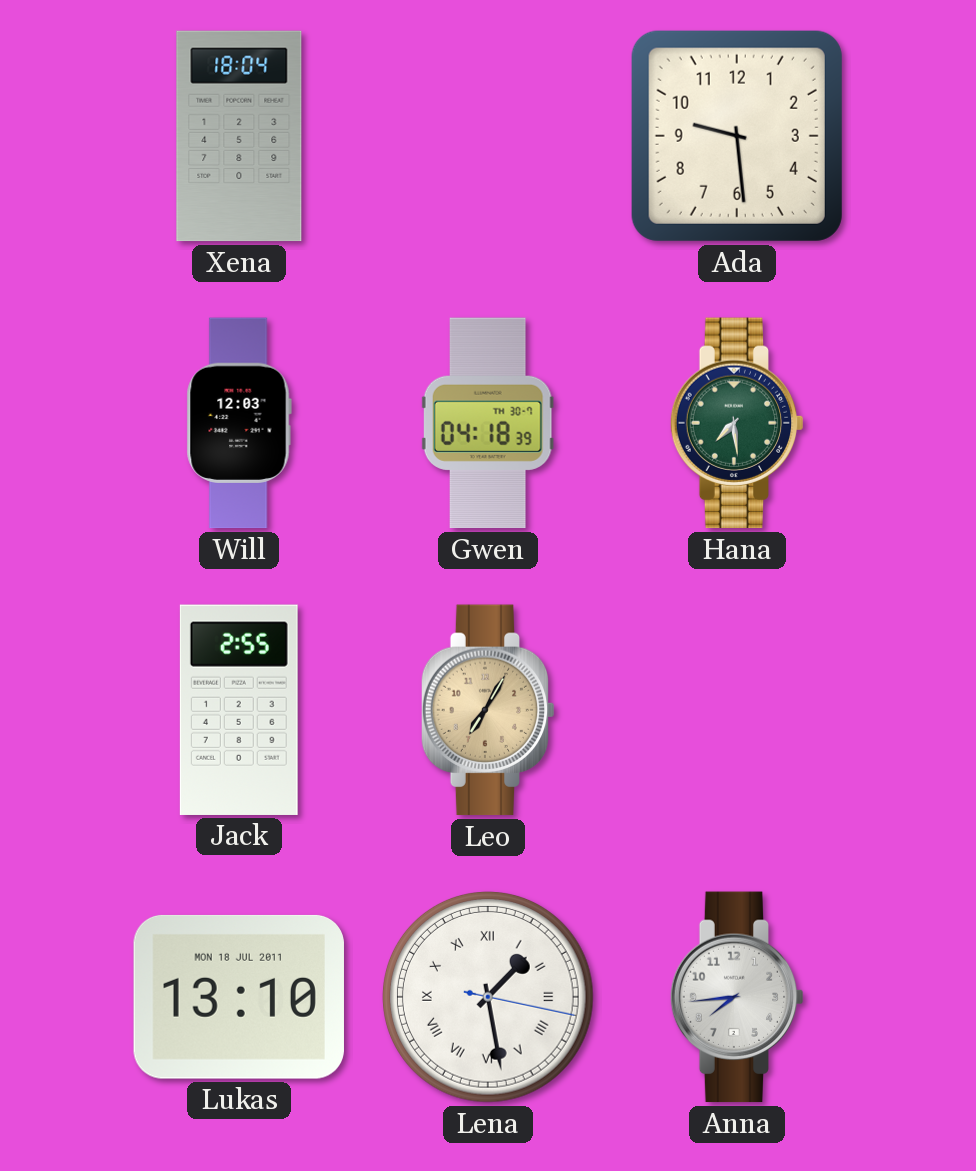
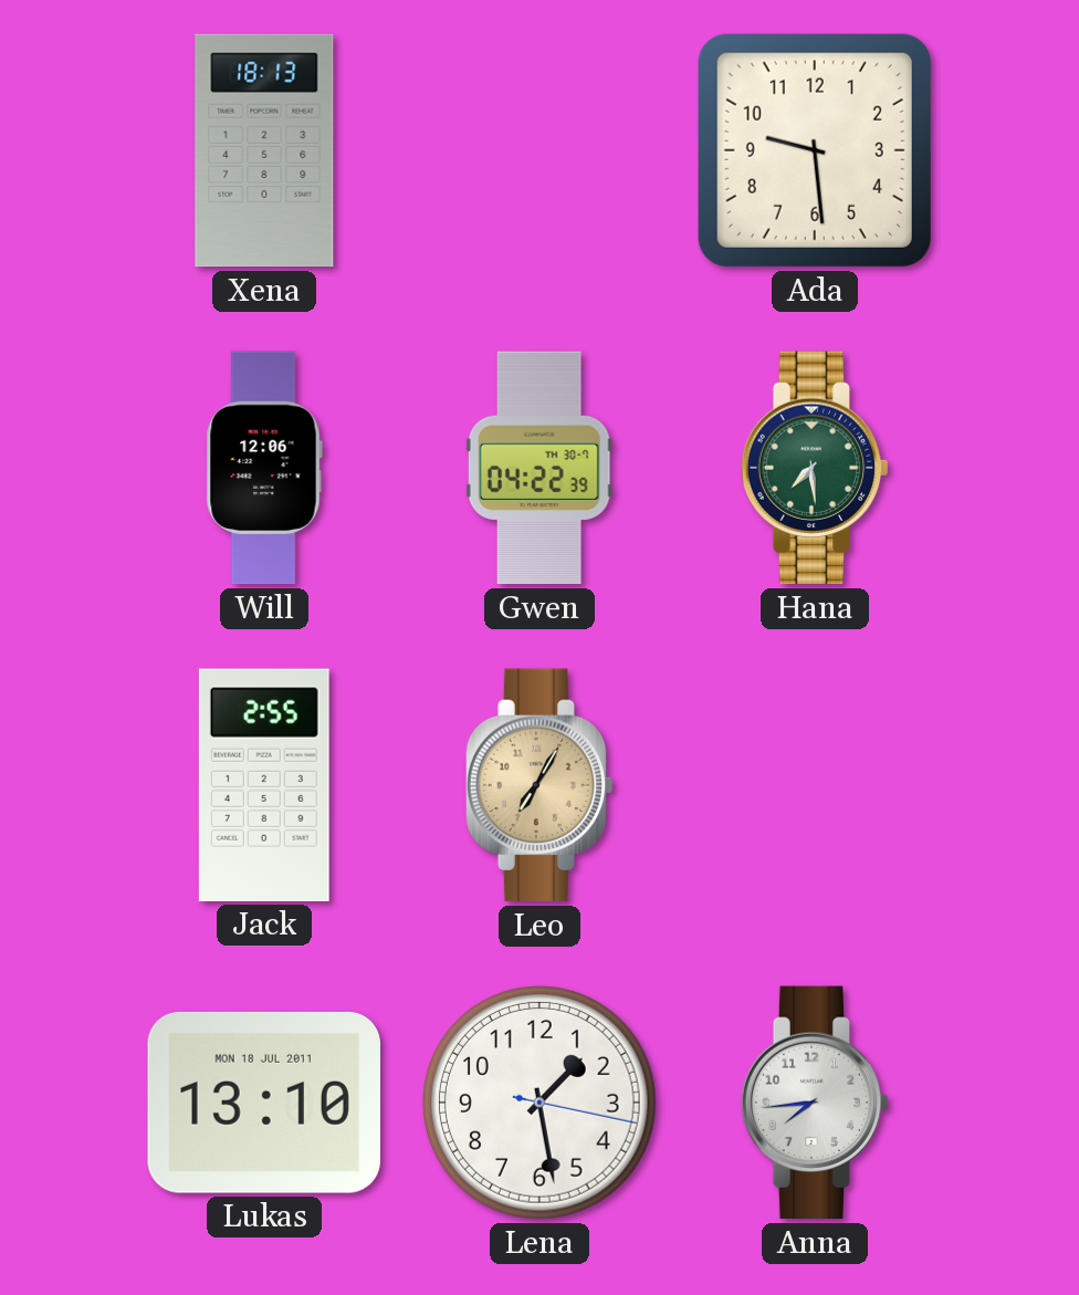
Xena: 18:04 -> 18:13 (264, 150)
Will: 12:03 -> 12:06 (264, 468)
Gwen: 04:18 -> 04:22 (539, 468)
Lena numerals: Roman -> Arabic (541, 1104)
